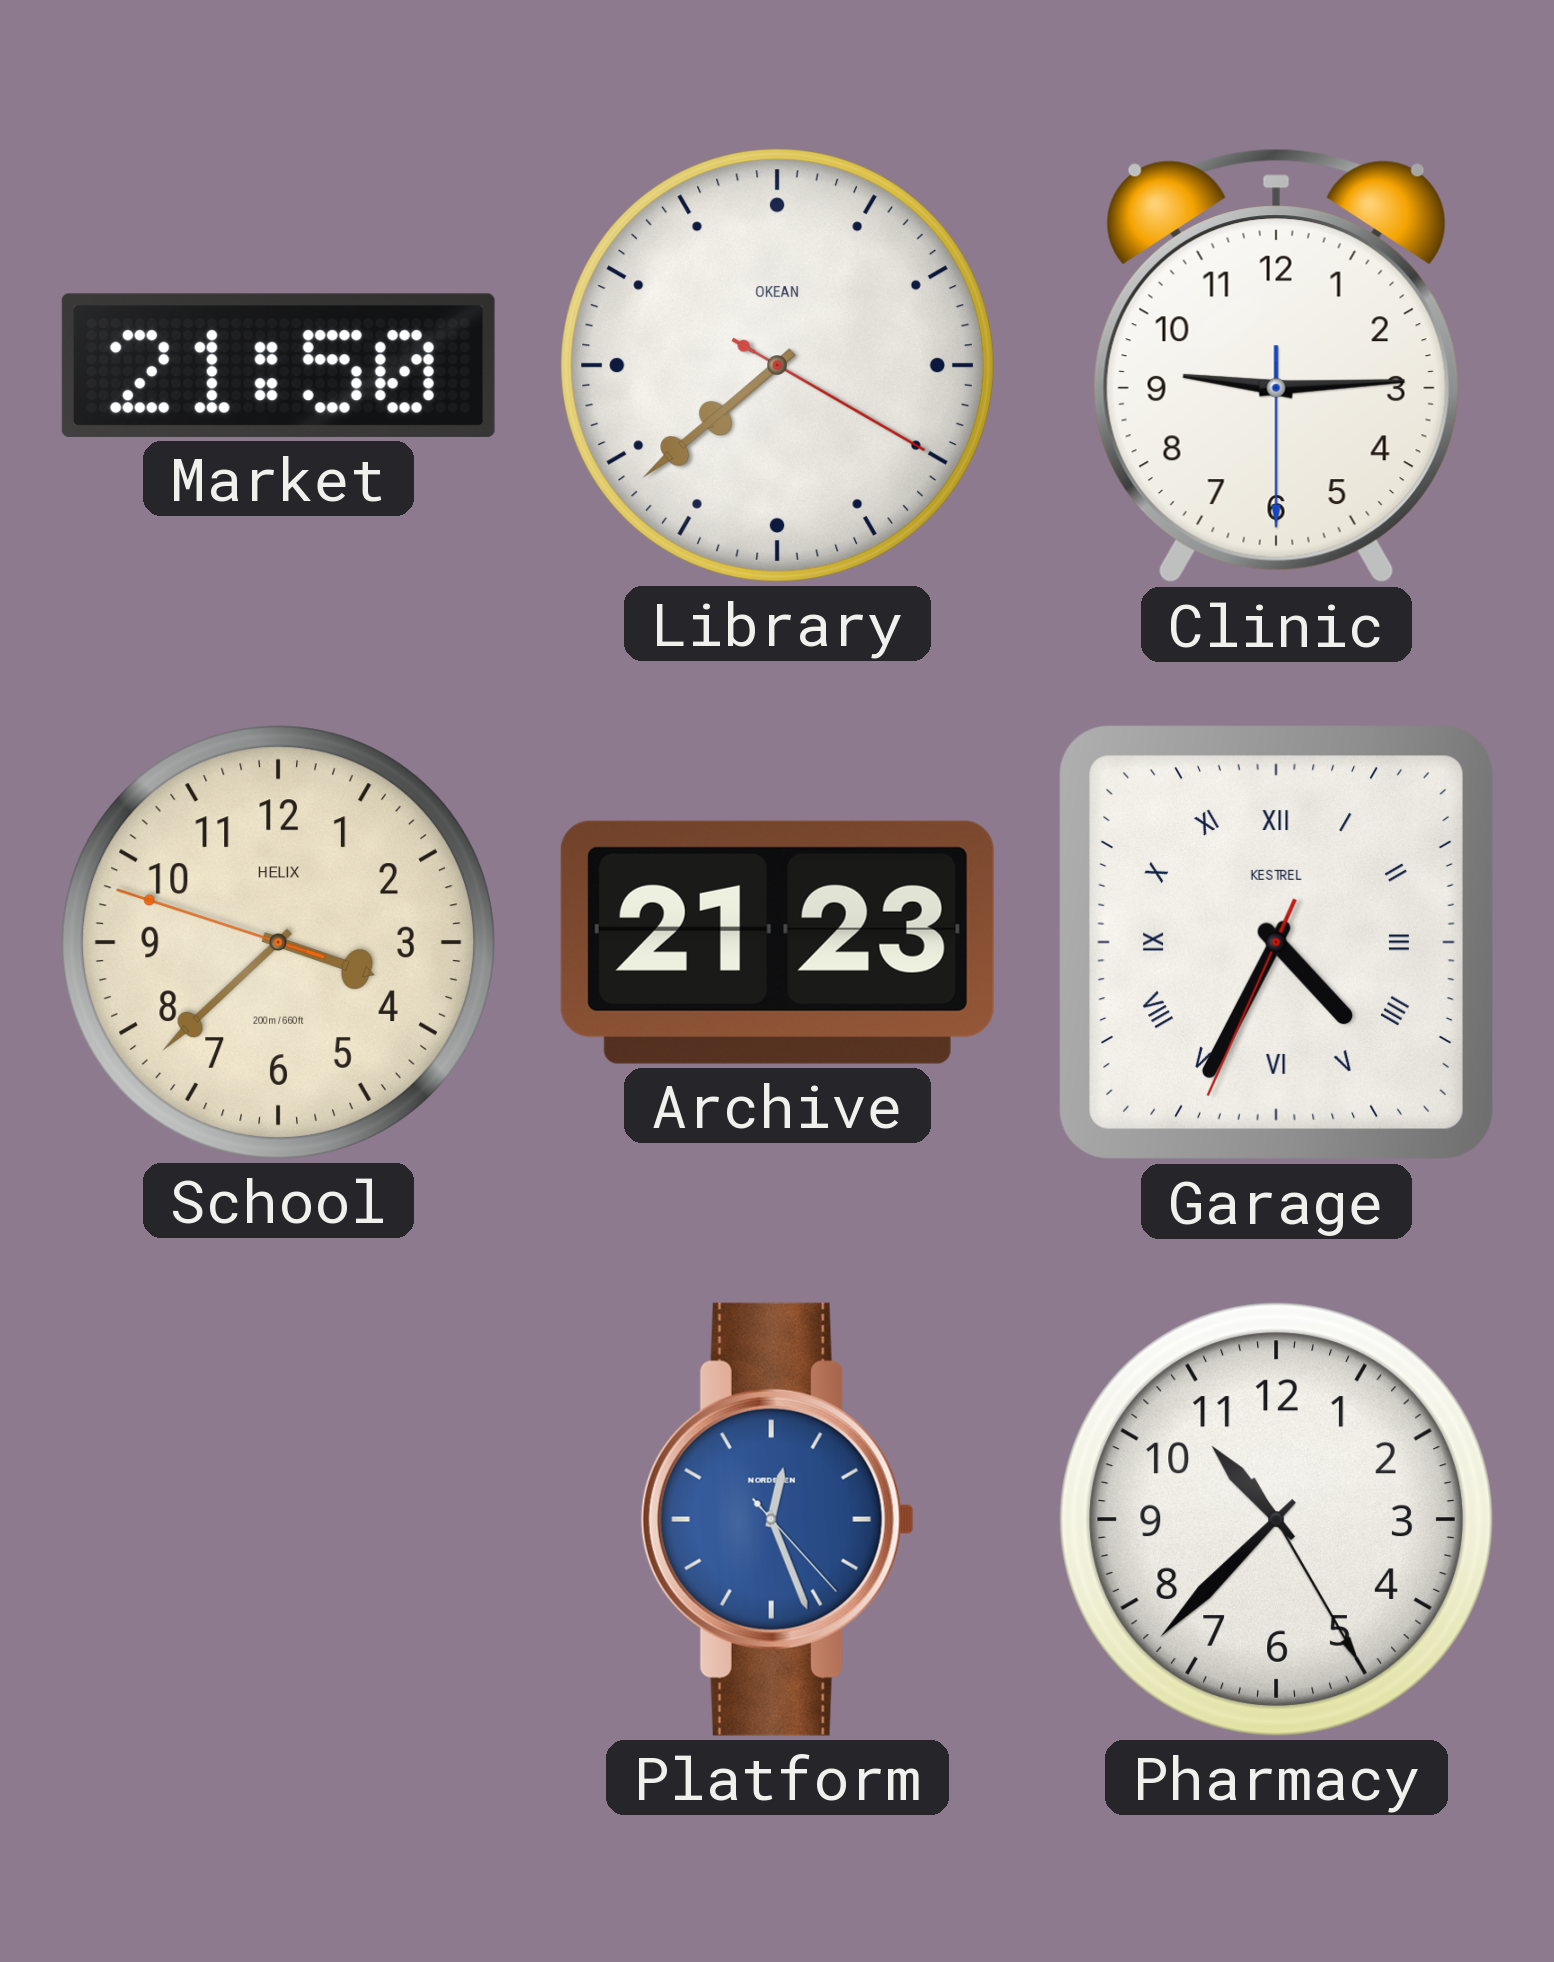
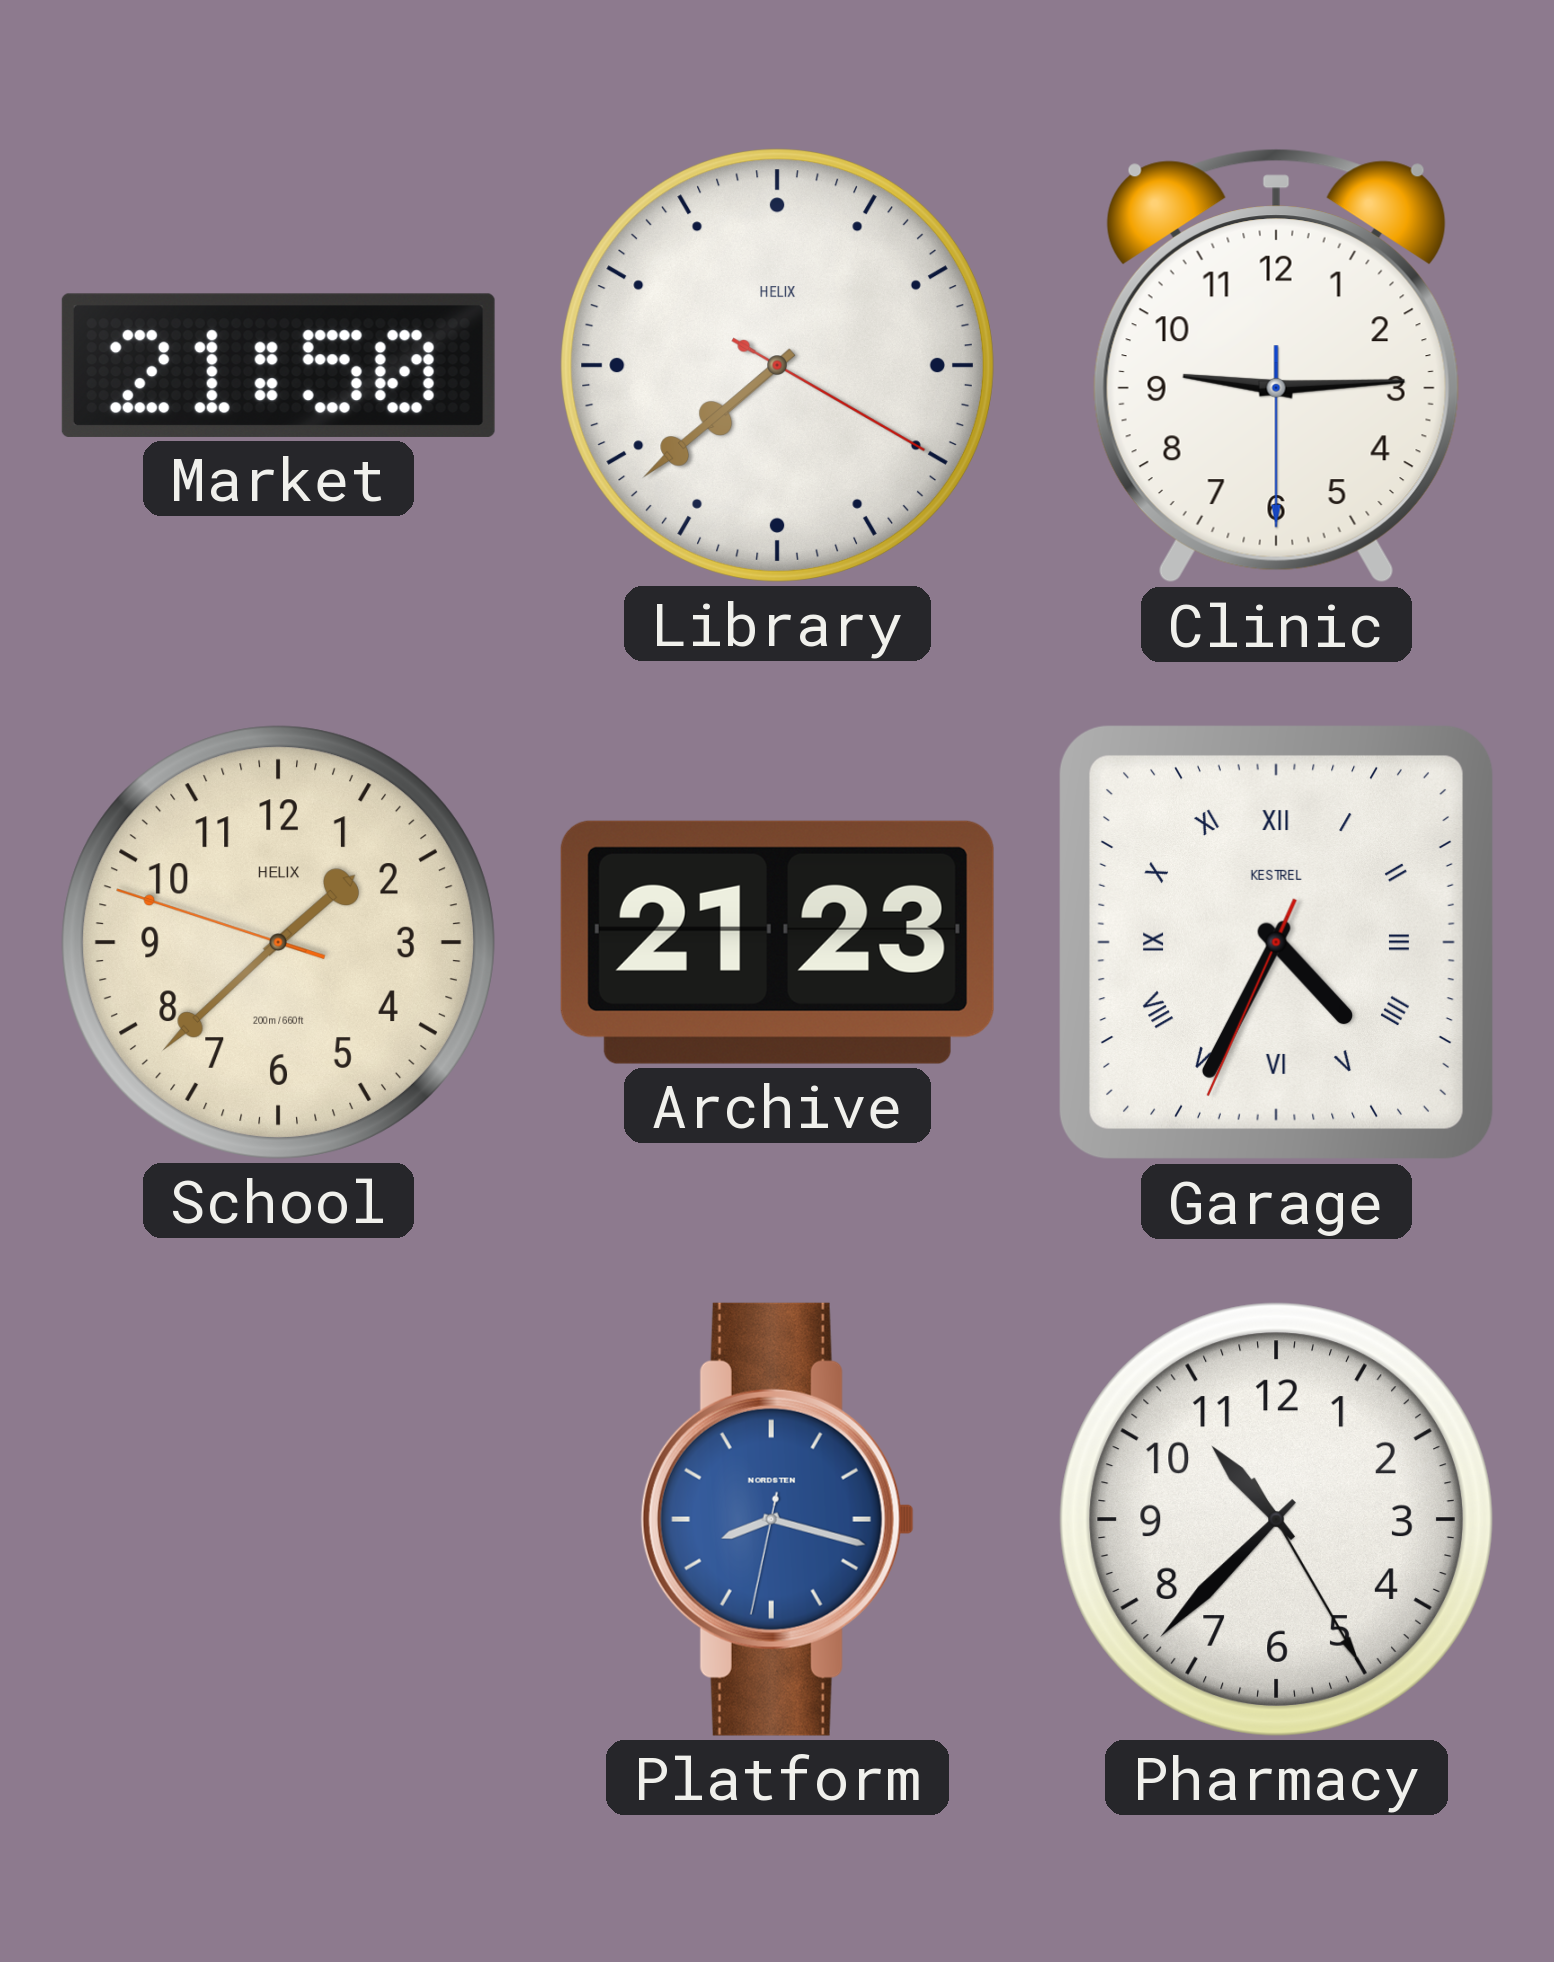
Library brand: OKEAN -> HELIX (777, 365)
School: 3:37 -> 1:37 (278, 942)
Platform: 12:26 -> 8:17 (777, 1519)
